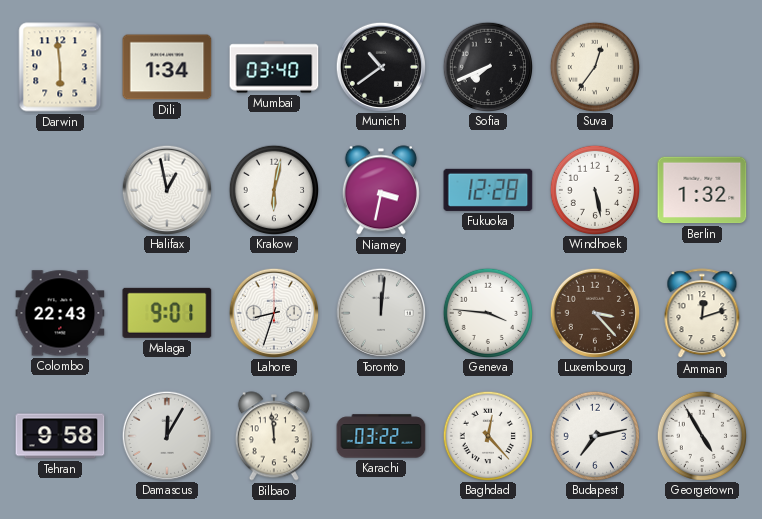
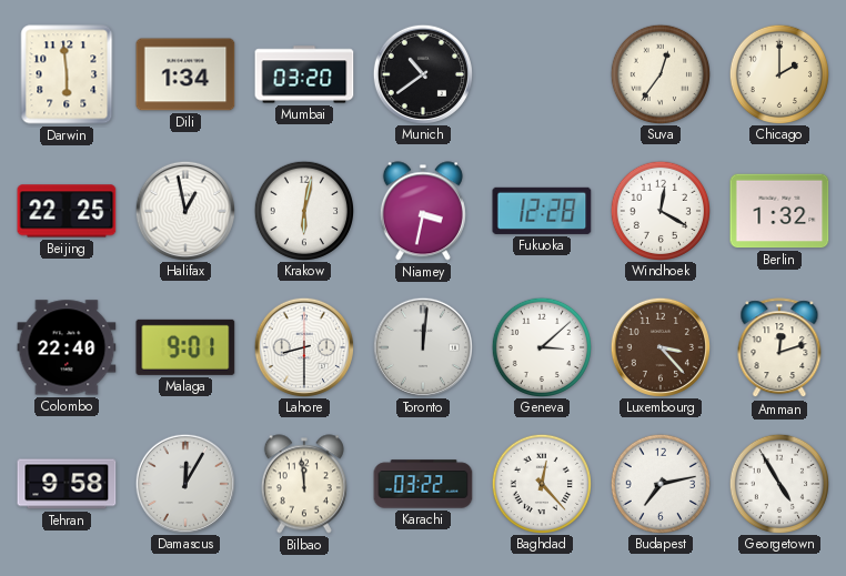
Mumbai: 03:40 -> 03:20 (304, 74)
Sofia: 7:41 -> none (487, 66)
Chicago: none -> 2:00 (778, 73)
Beijing: none -> 22:25 (67, 211)
Windhoek: 5:28 -> 12:20 (659, 210)
Colombo: 22:43 -> 22:40 (67, 347)
Lahore: 8:33 -> 8:30 (303, 346)
Geneva: 3:46 -> 3:08 (541, 346)
